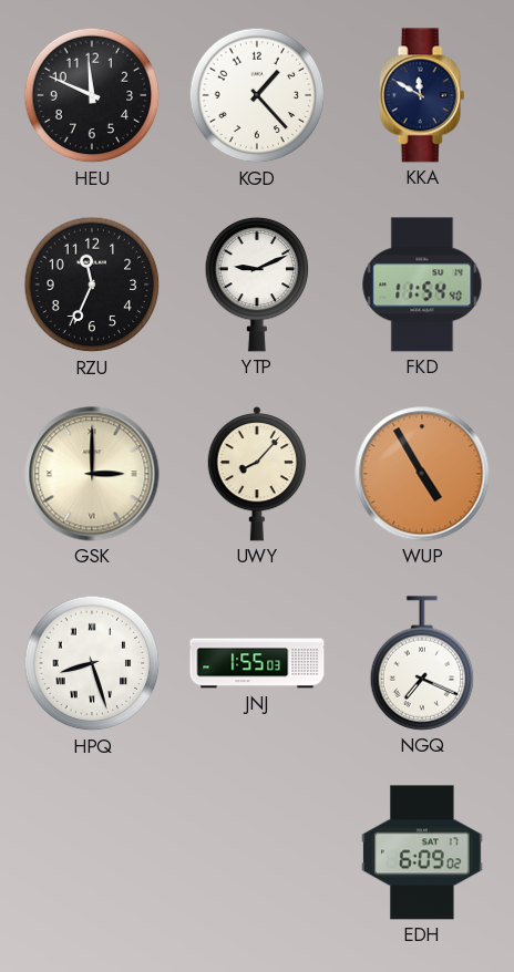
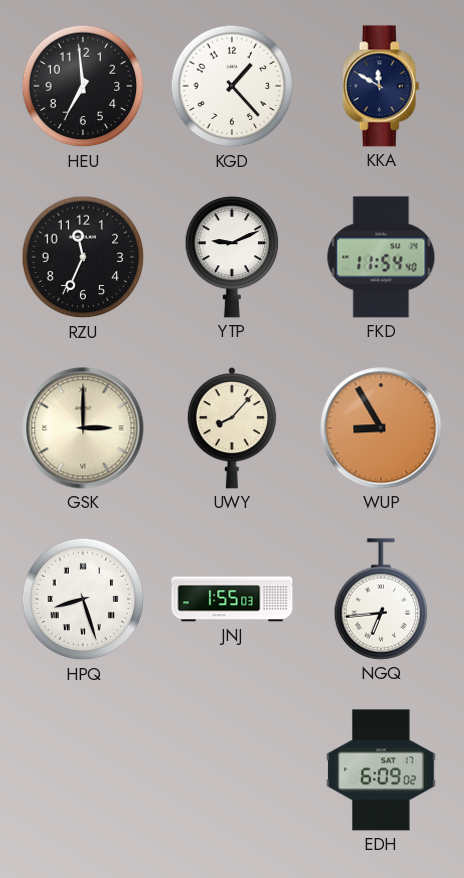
HEU: 11:49 -> 6:59 (83, 86)
WUP: 4:55 -> 8:55 (381, 428)
NGQ: 7:19 -> 6:44 (381, 599)
